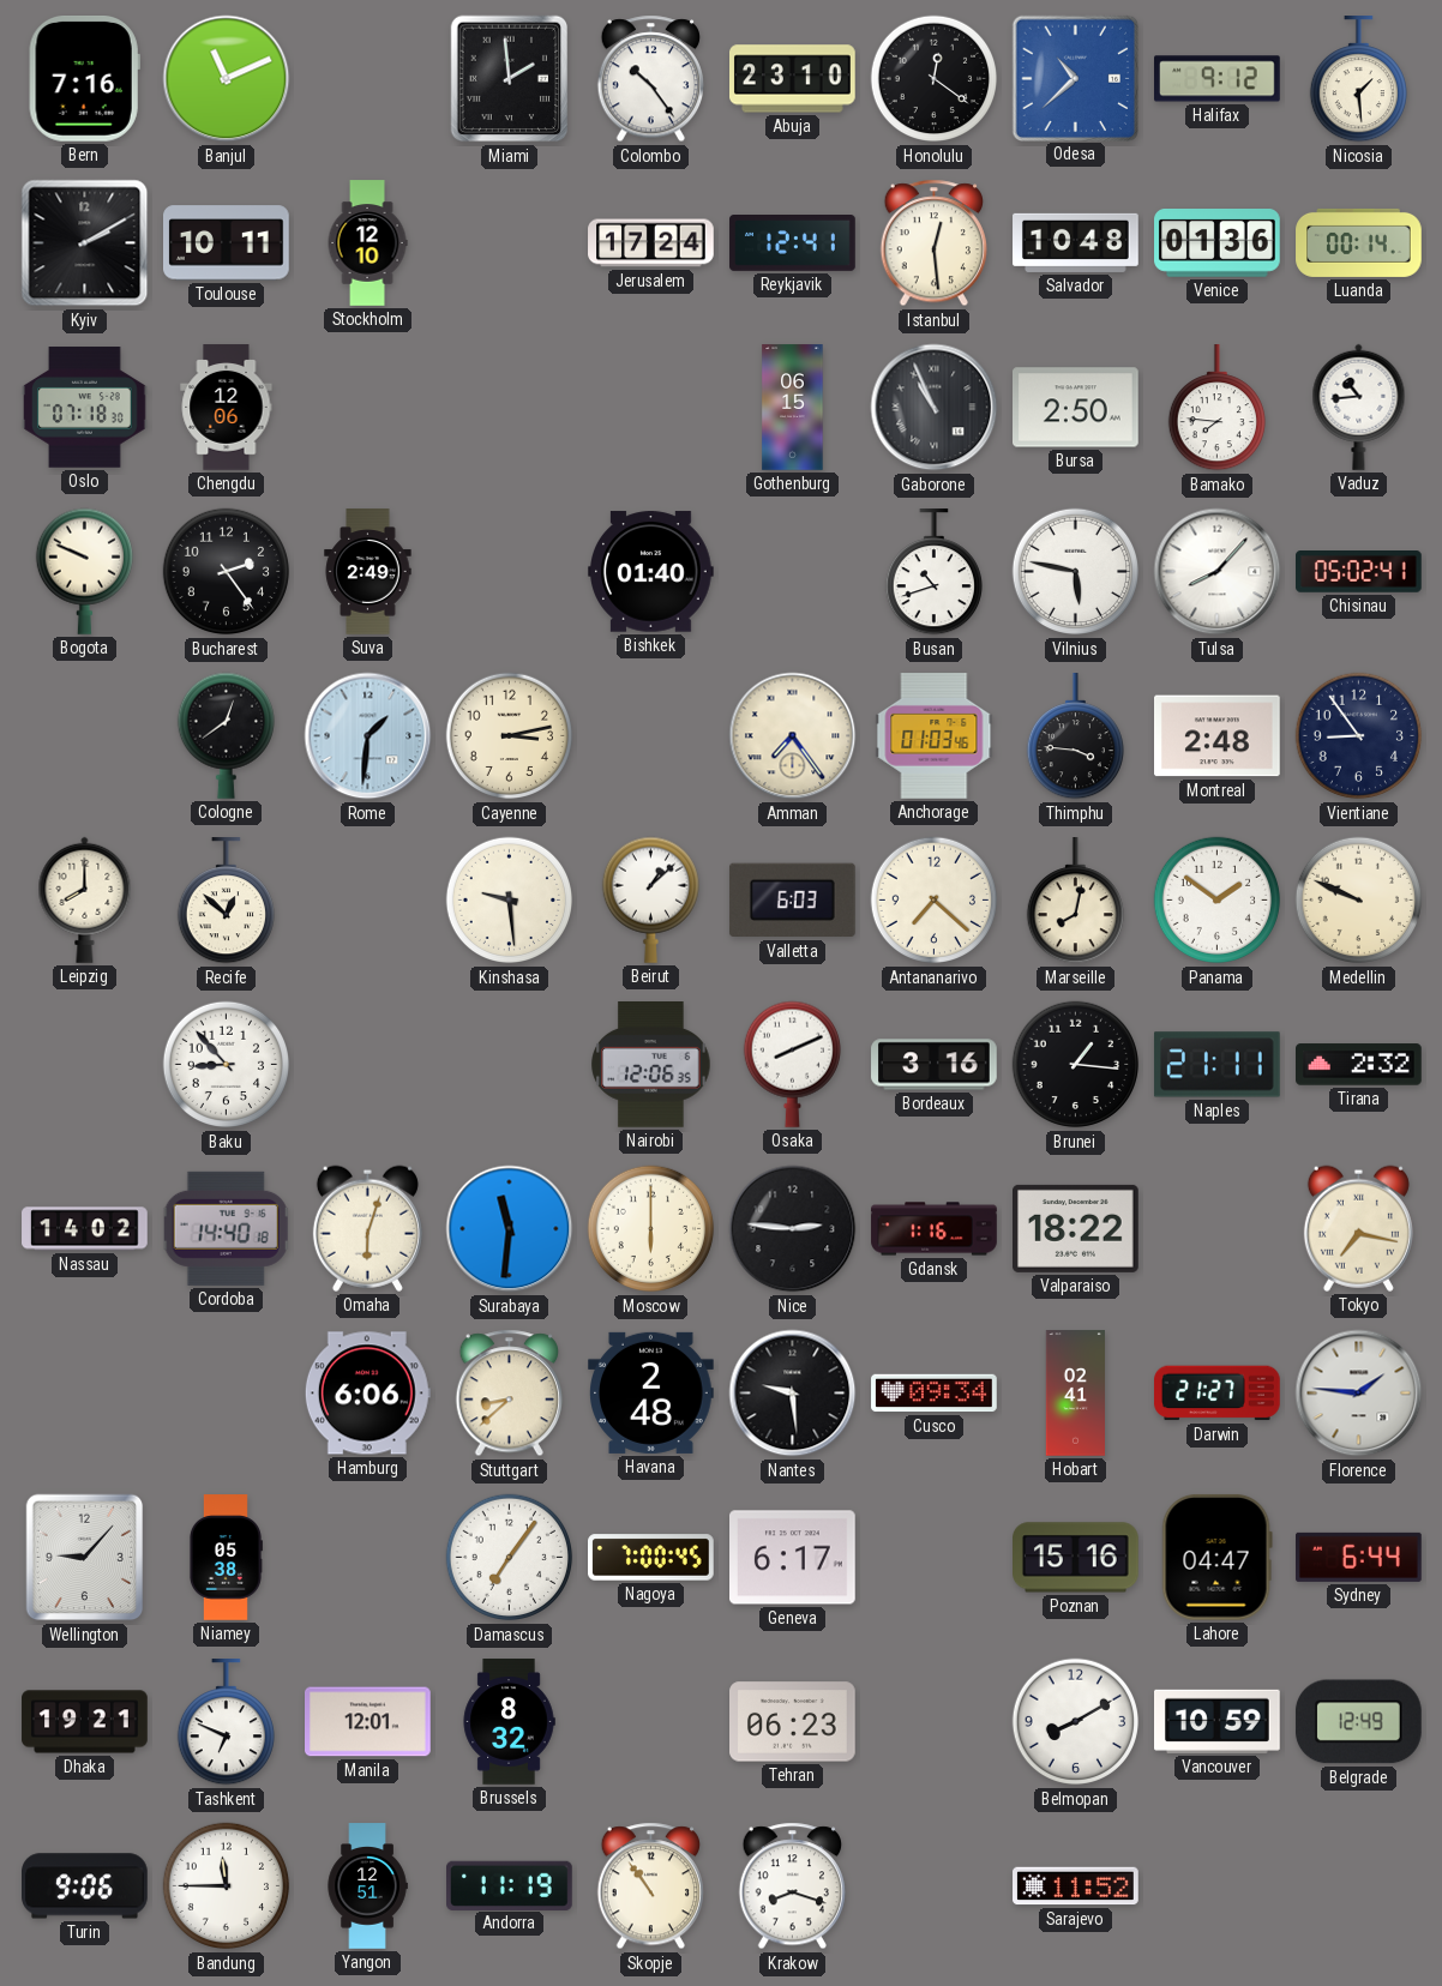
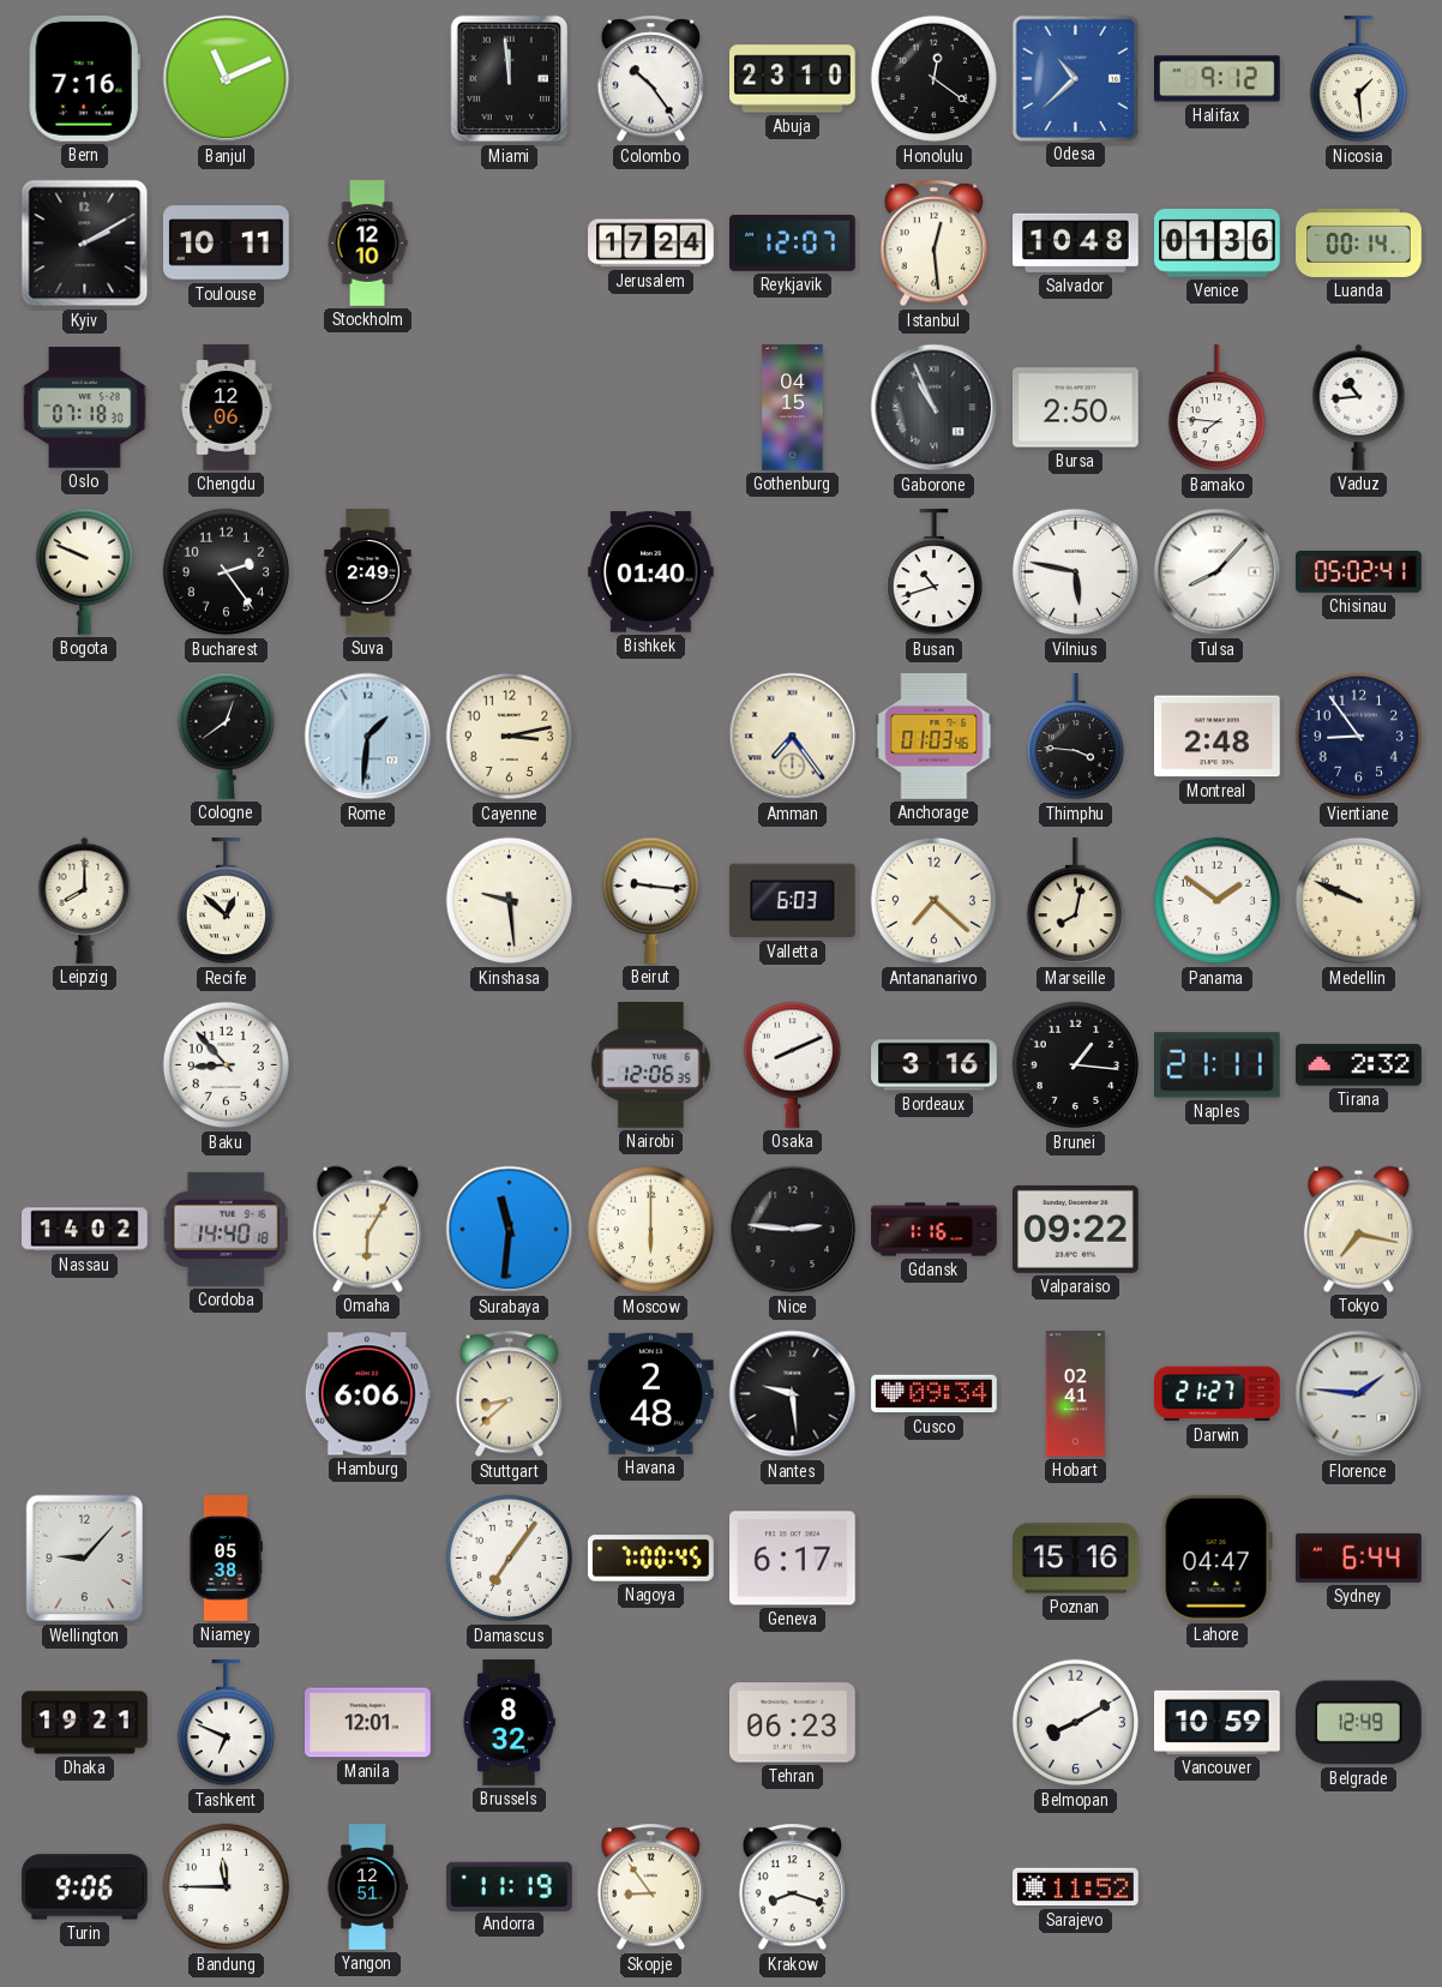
Miami: 1:59 -> 11:59 (510, 79)
Reykjavik: 12:41 -> 12:07 (793, 244)
Gothenburg: 06:15 -> 04:15 (793, 408)
Beirut: 1:08 -> 9:16 (650, 900)
Omaha: 6:03 -> 6:05 (367, 1229)
Valparaiso: 18:22 -> 09:22 (1076, 1229)
Skopje: 10:54 -> 8:54 (650, 1887)
